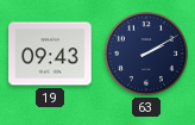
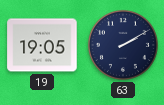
19: 09:43 -> 19:05 (42, 45)
